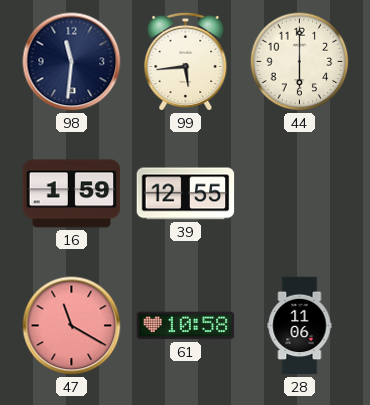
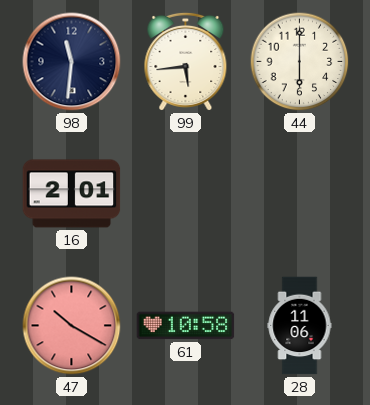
16: 1:59 -> 2:01 (72, 194)
39: 12:55 -> none (186, 194)
47: 11:20 -> 10:20 (72, 326)
